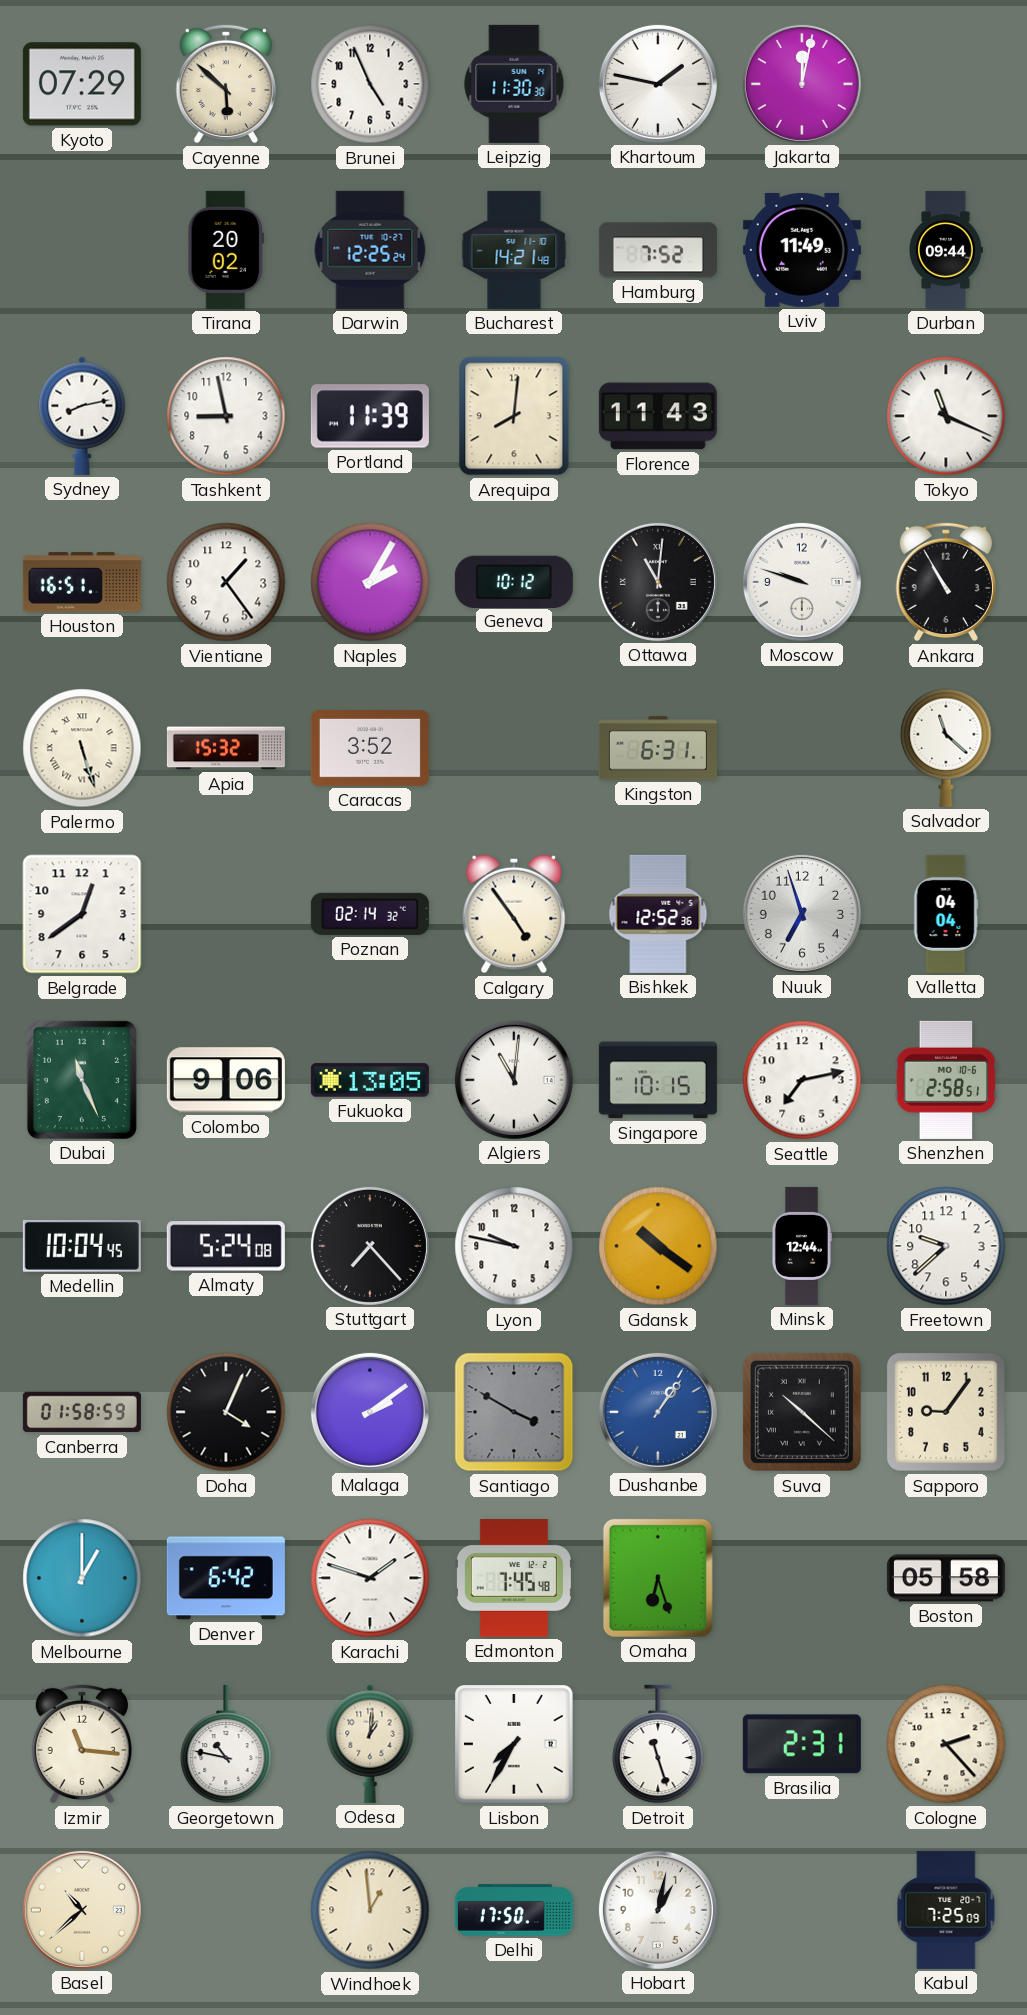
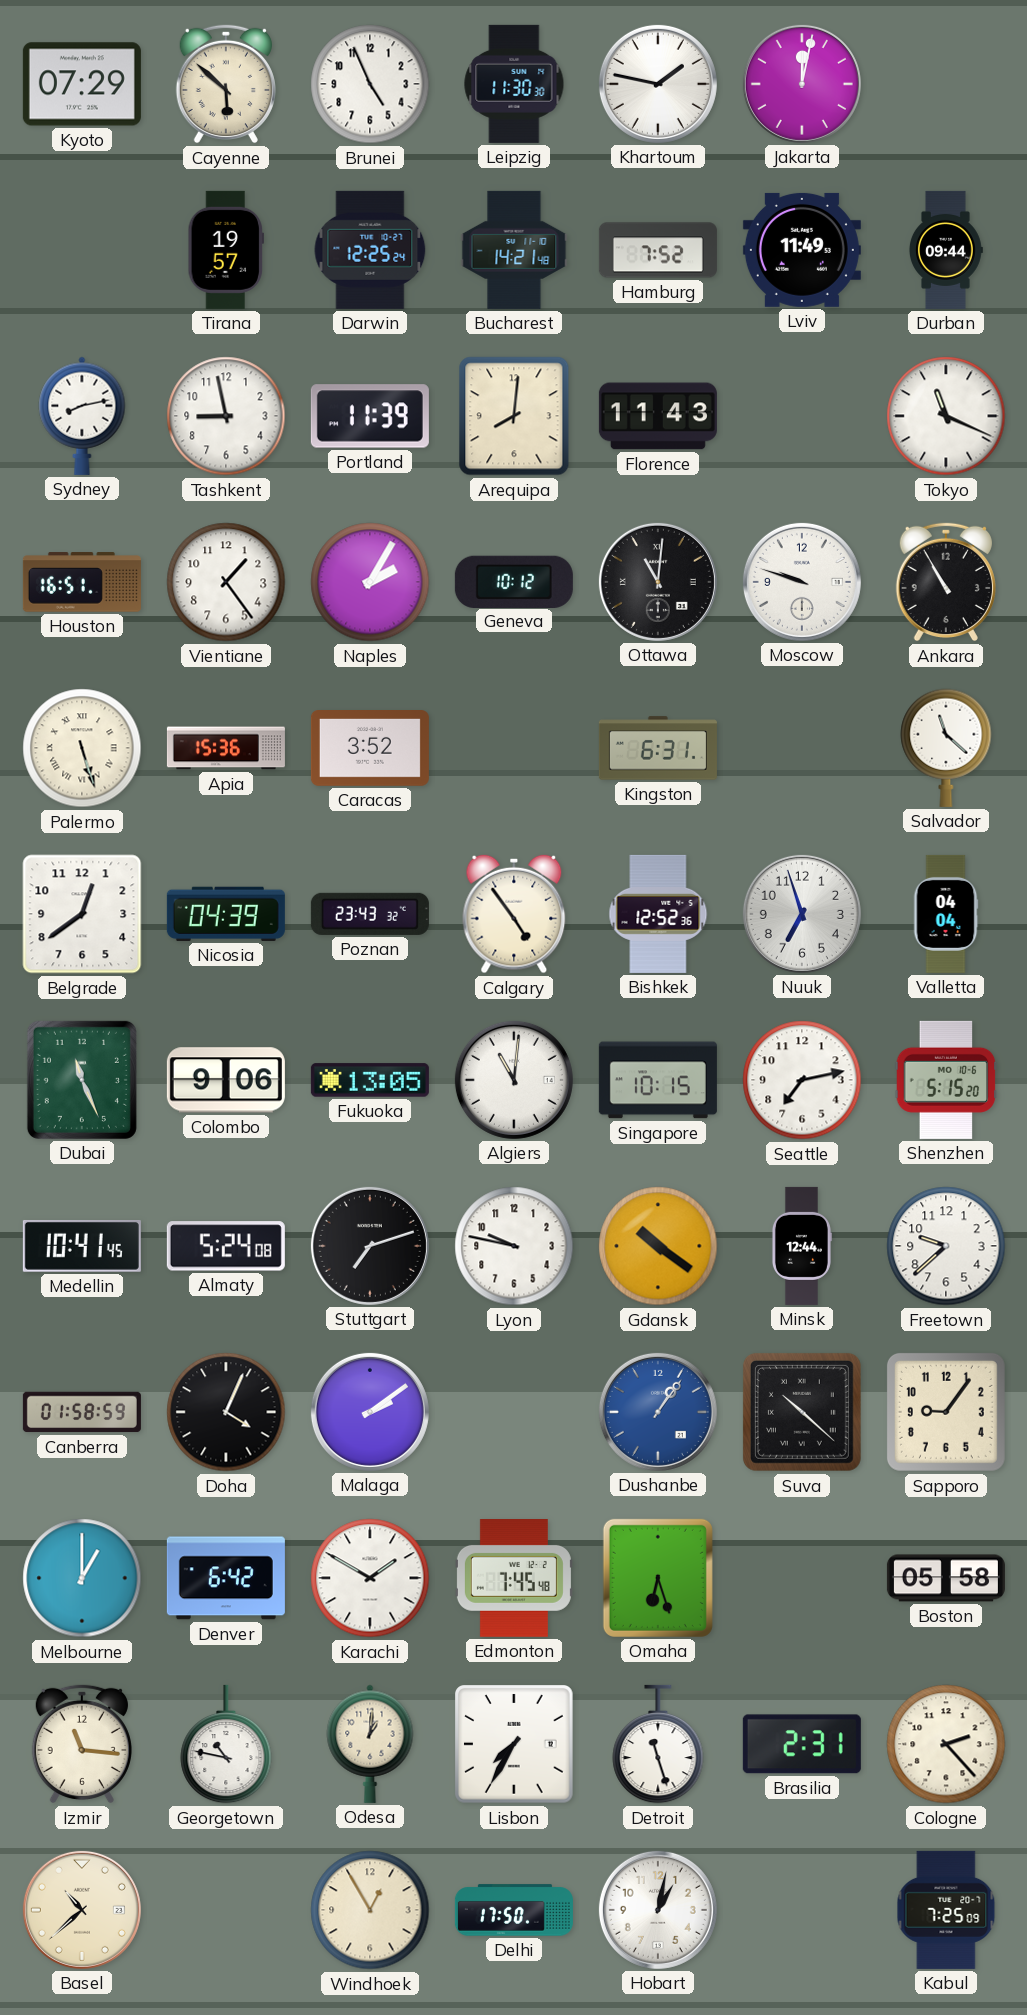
Tirana: 20:02 -> 19:57 (225, 250)
Apia: 15:32 -> 15:36 (226, 748)
Nicosia: none -> 04:39 (226, 914)
Poznan: 02:14 -> 23:43 (370, 914)
Shenzhen: 2:58 -> 5:15 (946, 1080)
Medellin: 10:04 -> 10:41 (82, 1246)
Stuttgart: 7:23 -> 7:12 (370, 1246)
Santiago: 3:50 -> none (514, 1412)
Karachi: 1:48 -> 1:50 (370, 1578)
Windhoek: 12:59 -> 12:55 (370, 1910)
